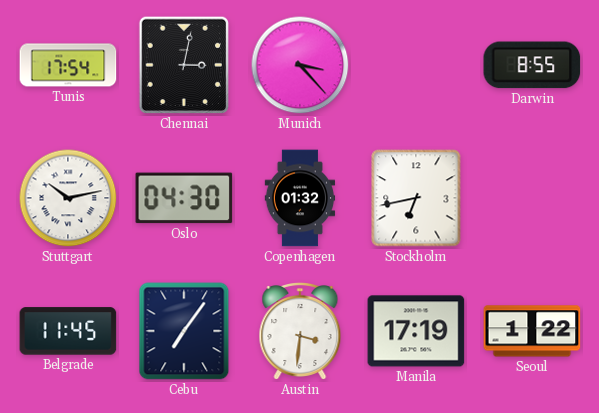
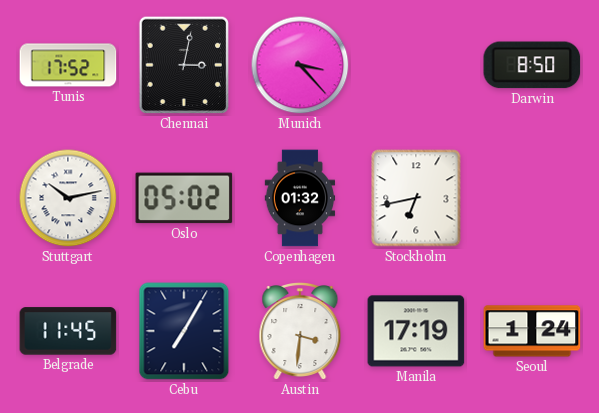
Tunis: 17:54 -> 17:52 (68, 65)
Darwin: 8:55 -> 8:50 (532, 65)
Oslo: 04:30 -> 05:02 (184, 198)
Cebu: 7:06 -> 7:05 (184, 331)
Seoul: 1:22 -> 1:24 (532, 331)
